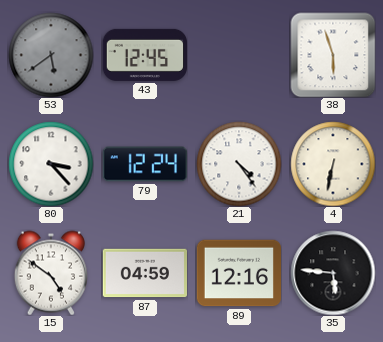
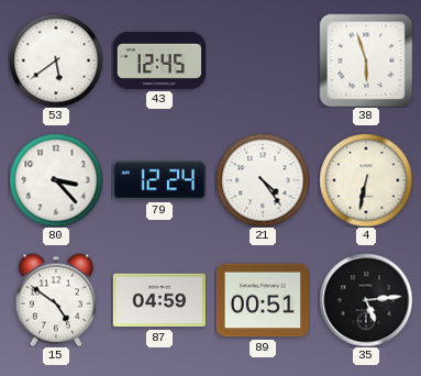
53 dial: grey -> white (56, 60)
89: 12:16 -> 00:51 (262, 300)
35: 5:46 -> 5:14 (366, 300)
